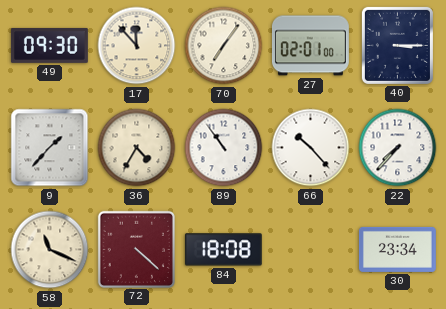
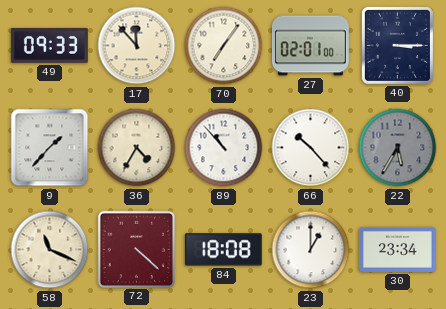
49: 09:30 -> 09:33 (49, 45)
89: 10:54 -> 10:53 (224, 148)
22: 7:37 -> 5:35 (398, 148)
22 dial: white -> grey (398, 148)
23: none -> 1:00 (311, 250)
